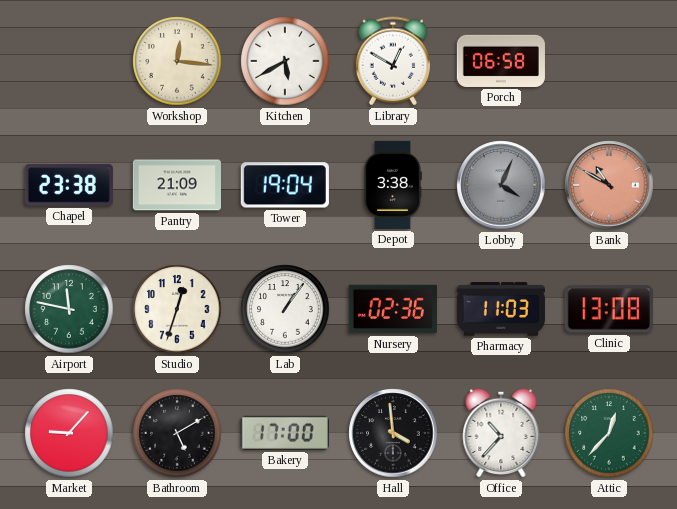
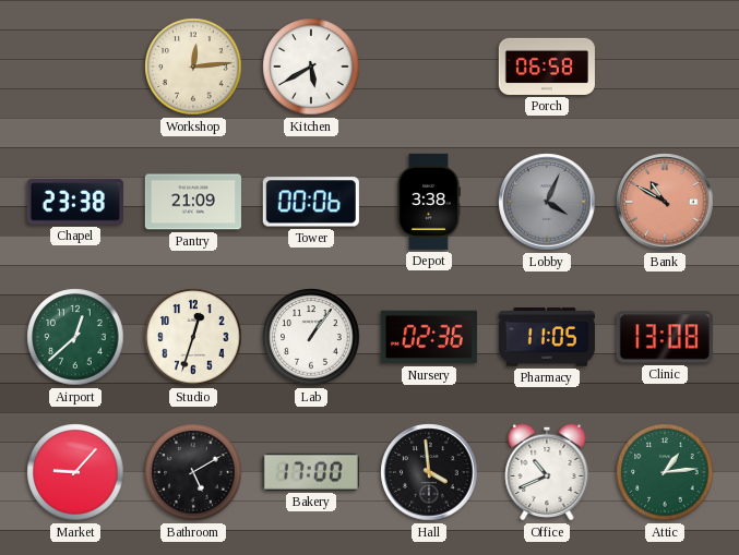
Workshop: 12:16 -> 12:14 (193, 67)
Library: 12:50 -> none (393, 61)
Tower: 19:04 -> 00:06 (311, 202)
Airport: 11:47 -> 12:38 (75, 337)
Pharmacy: 11:03 -> 11:05 (547, 337)
Office: 10:37 -> 10:41 (547, 472)
Attic: 12:37 -> 1:14 (665, 472)
